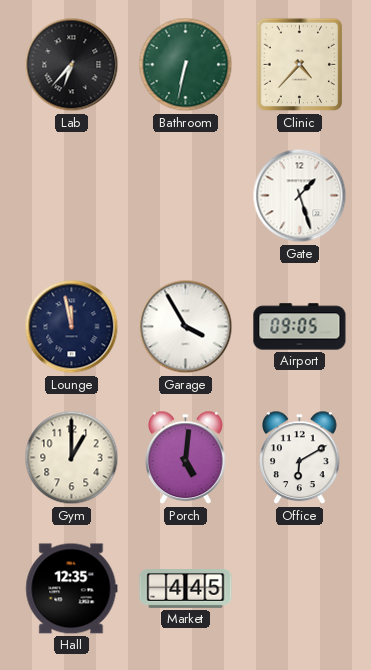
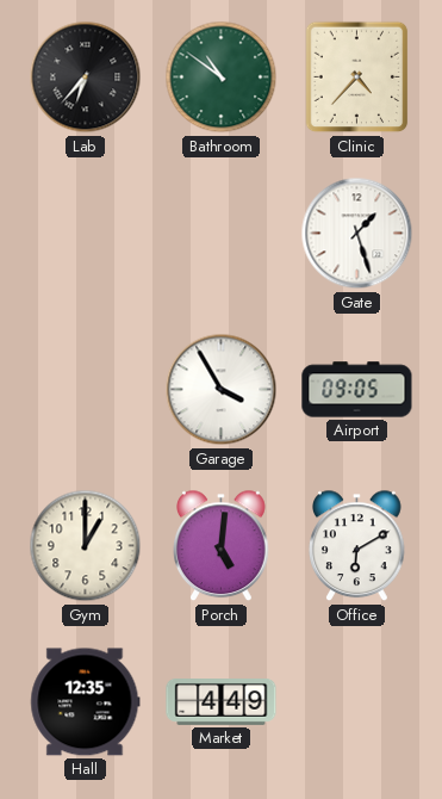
Bathroom: 6:32 -> 10:51 (222, 78)
Lounge: 11:58 -> none (72, 327)
Market: 4:45 -> 4:49 (222, 702)
